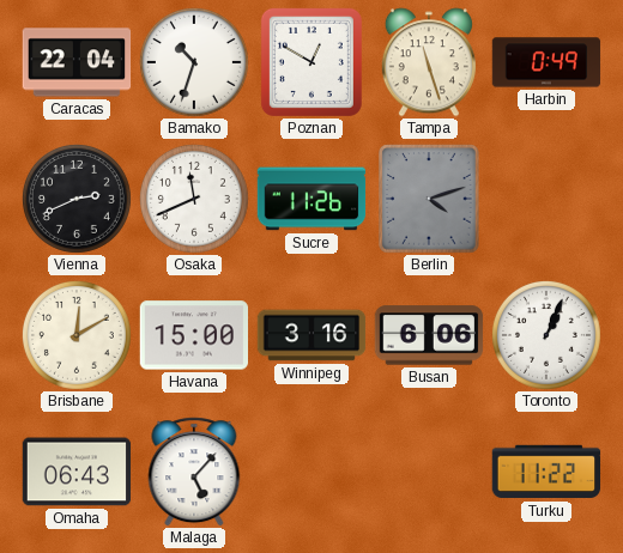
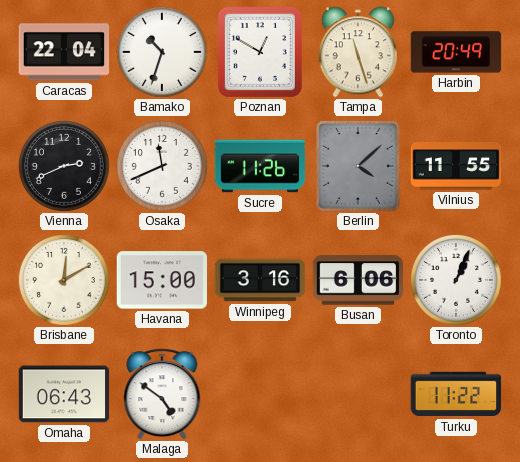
Harbin: 0:49 -> 20:49 (456, 52)
Berlin: 4:12 -> 4:08 (358, 166)
Vilnius: none -> 11:55 (456, 166)
Malaga: 5:07 -> 4:51 (162, 394)
